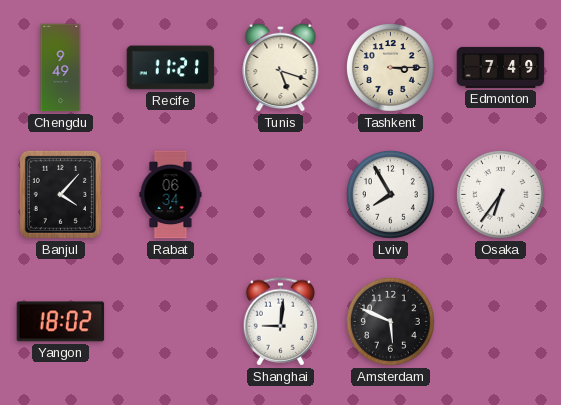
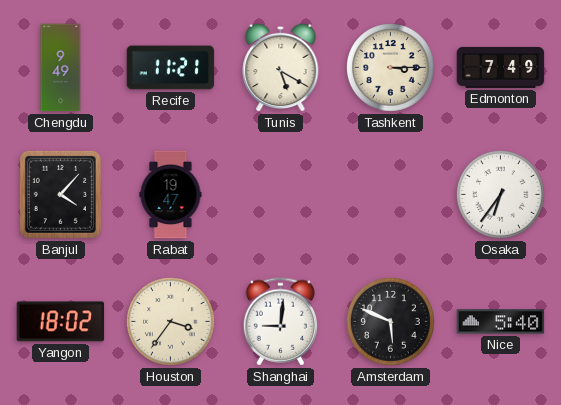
Tunis: 5:18 -> 5:20 (281, 67)
Rabat: 06:34 -> 19:47 (171, 195)
Lviv: 7:55 -> none (391, 195)
Houston: none -> 3:36 (171, 322)
Nice: none -> 5:40 (501, 322)
